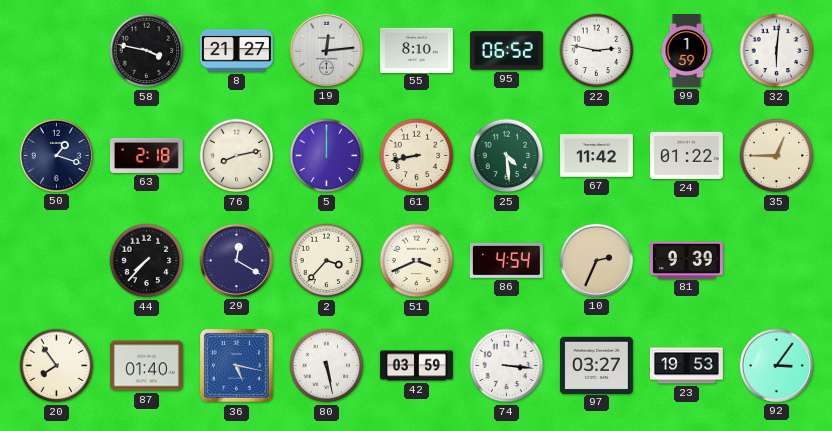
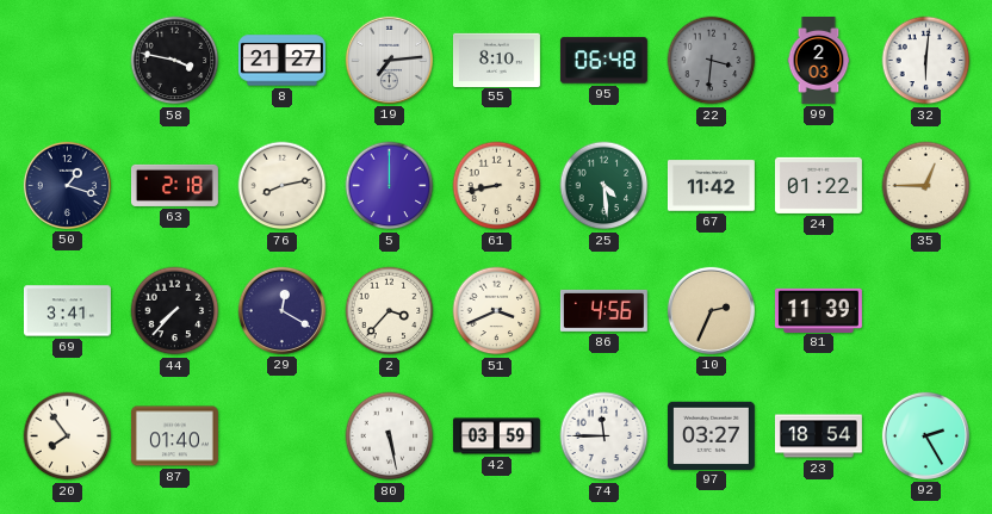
19: 12:14 -> 7:14 (389, 60)
95: 06:52 -> 06:48 (603, 61)
22: 2:47 -> 3:31 (712, 61)
22 dial: white -> grey (712, 61)
99: 1:59 -> 2:03 (819, 61)
69: none -> 3:41 (67, 311)
86: 4:54 -> 4:56 (603, 310)
81: 9:39 -> 11:39 (818, 310)
36: 5:17 -> none (237, 366)
74: 3:16 -> 11:45 (604, 436)
23: 19:53 -> 18:54 (818, 436)
92: 3:06 -> 2:25 (925, 435)
